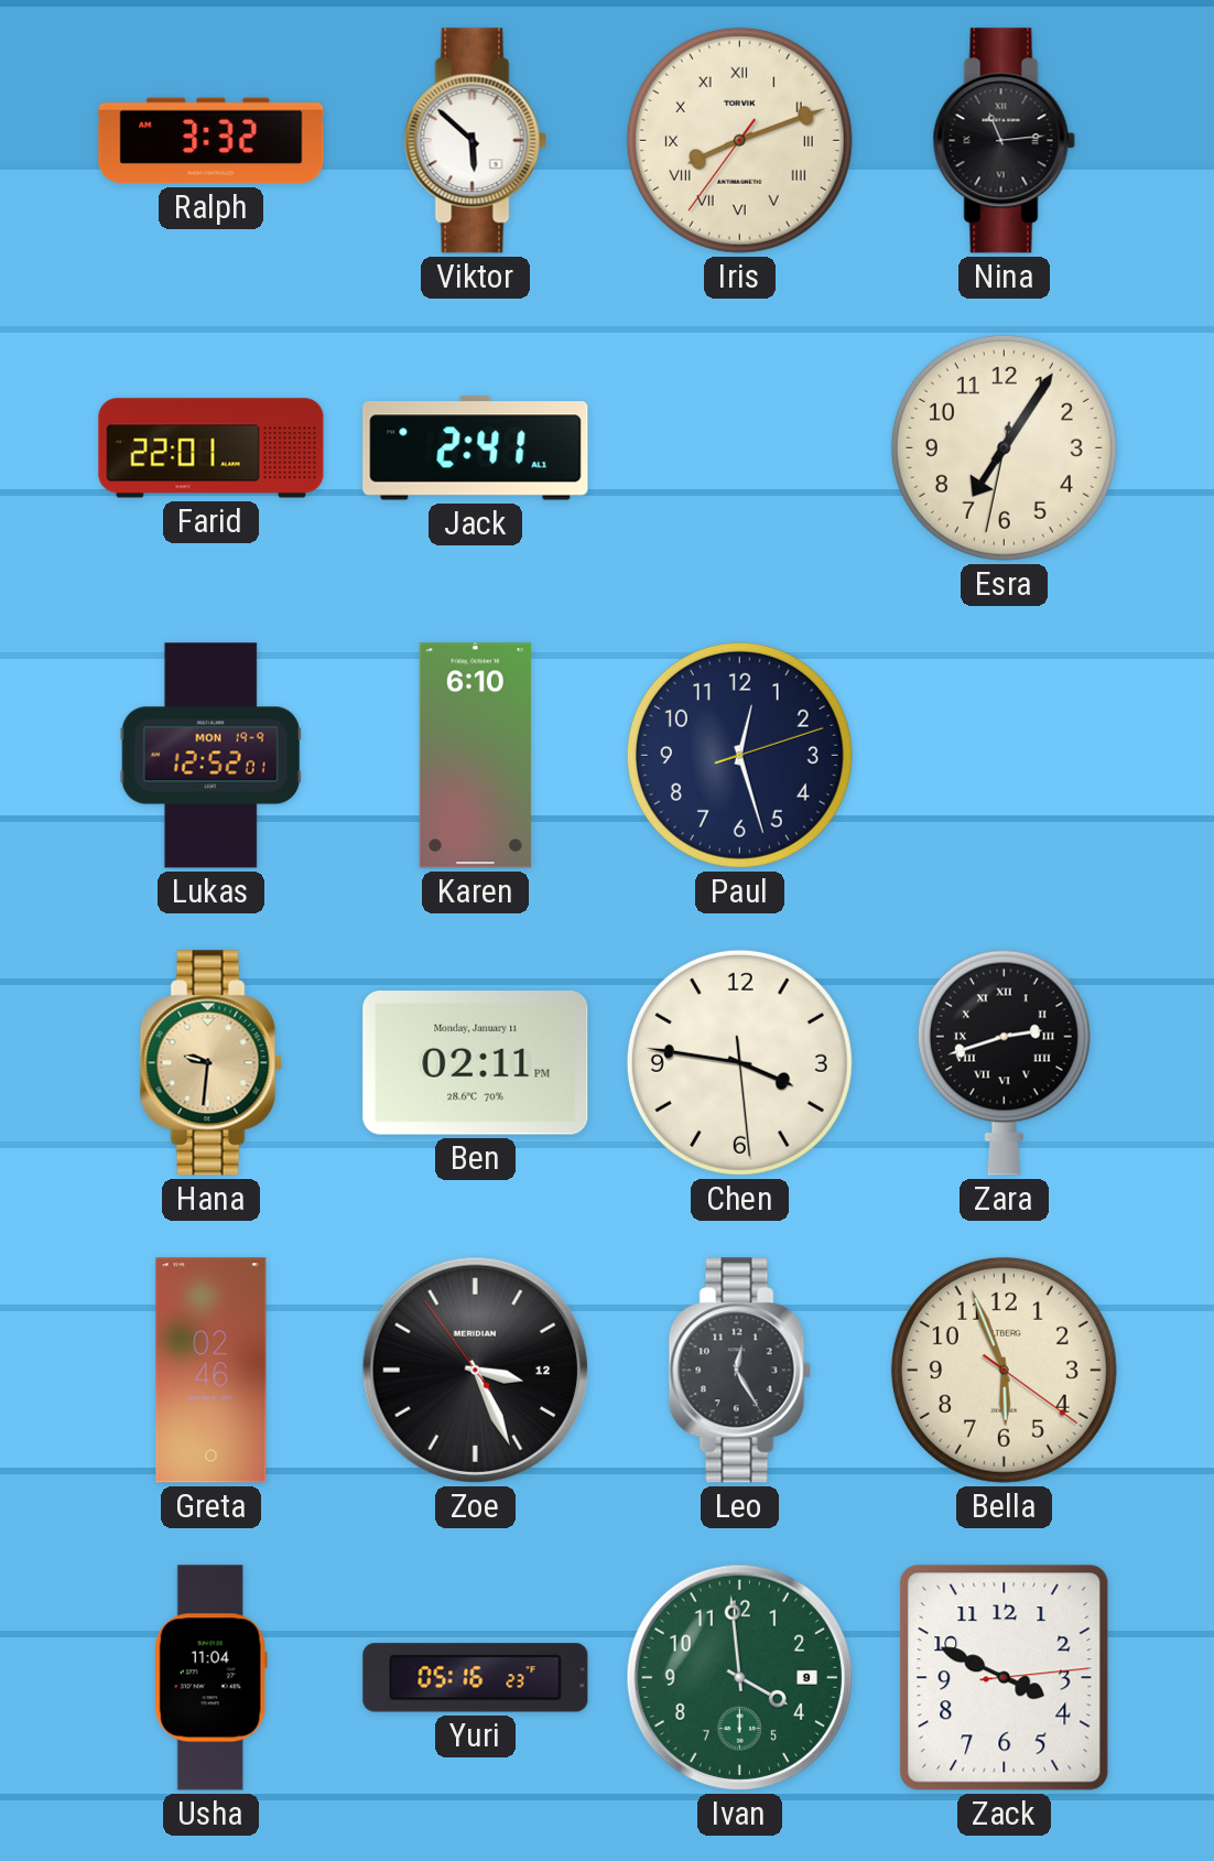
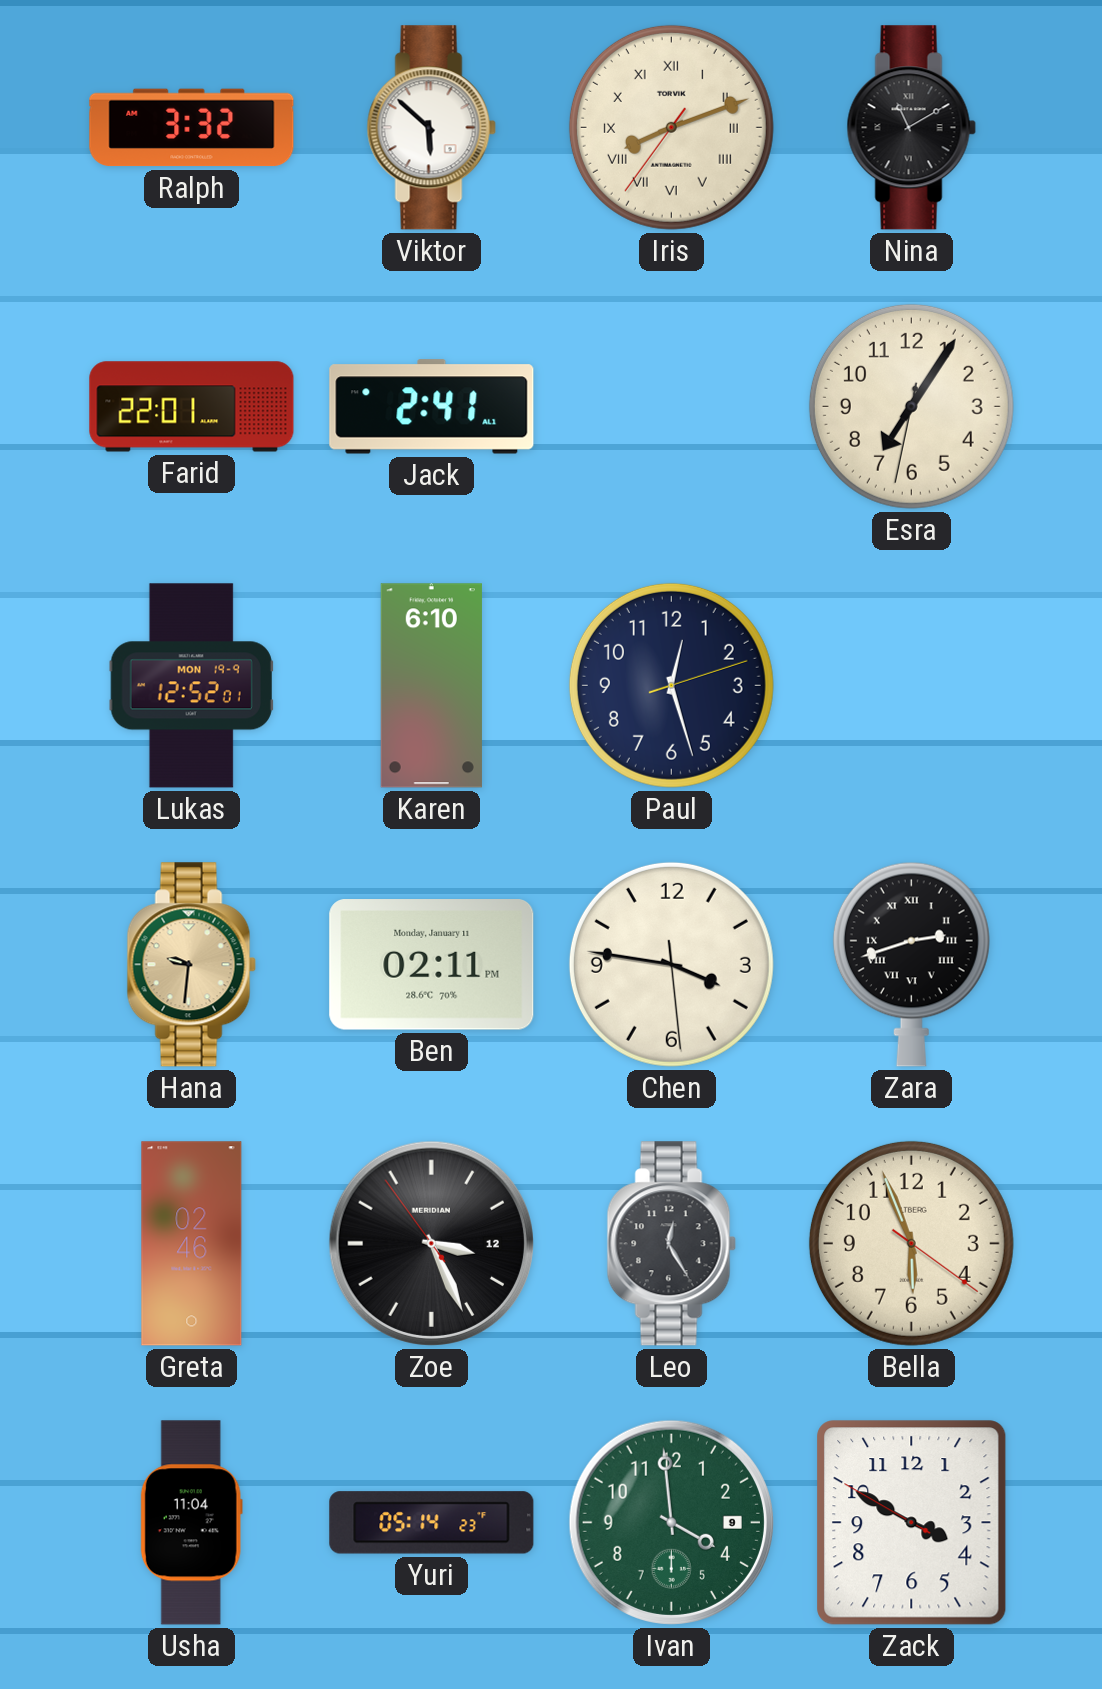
Nina: 11:14 -> 11:10 (911, 128)
Yuri: 05:16 -> 05:14 (432, 1523)
Zack: 3:49:14 -> 3:49:50 (912, 1523)
